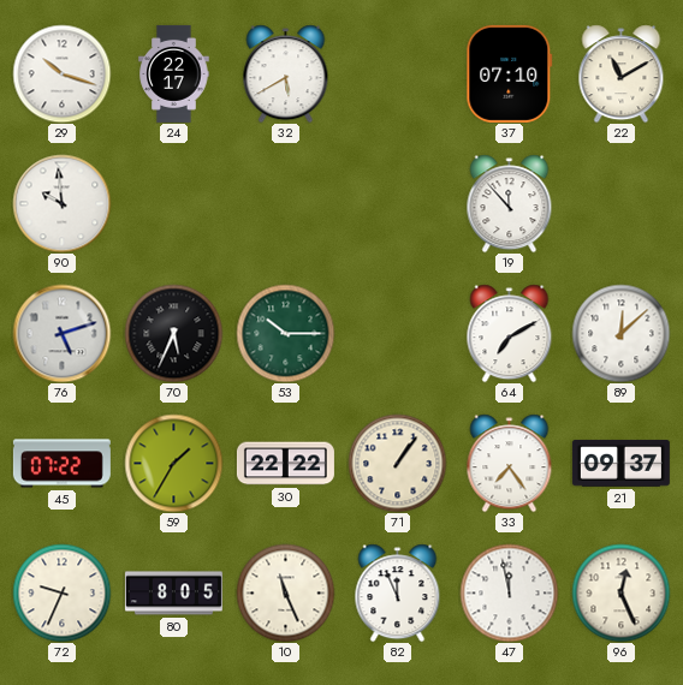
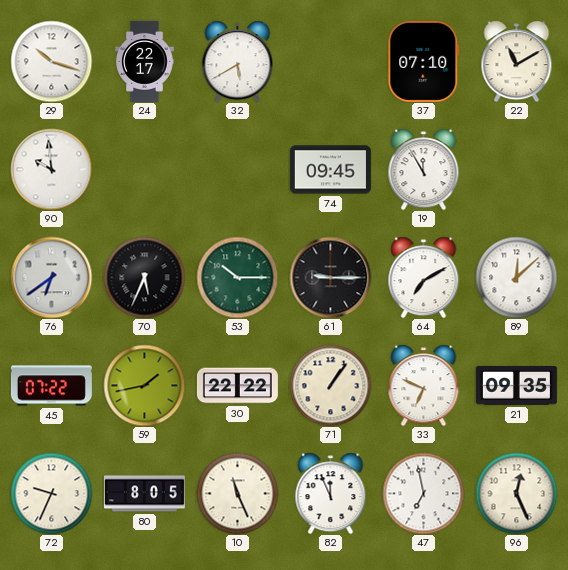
74: none -> 09:45 (330, 170)
19: 11:53 -> 11:55 (424, 169)
76: 5:12 -> 6:39 (51, 277)
61: none -> 9:15 (330, 277)
59: 1:35 -> 1:43 (144, 385)
33: 7:24 -> 6:49 (424, 385)
21: 09:37 -> 09:35 (516, 385)
47: 11:58 -> 6:58 (423, 493)
